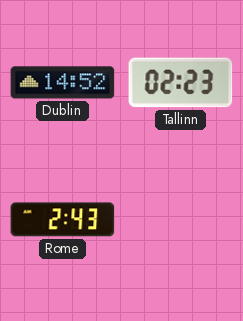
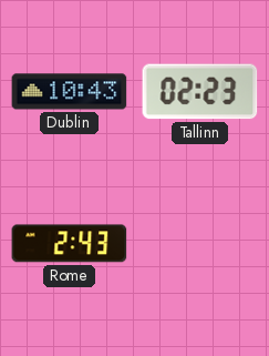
Dublin: 14:52 -> 10:43 (70, 92)
